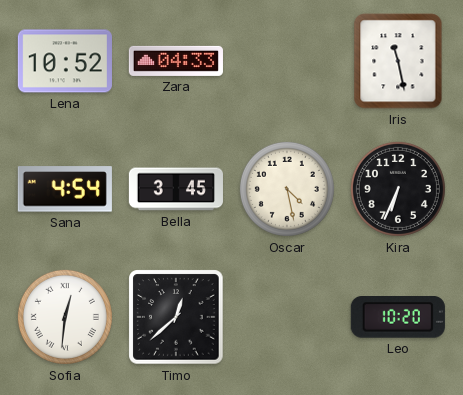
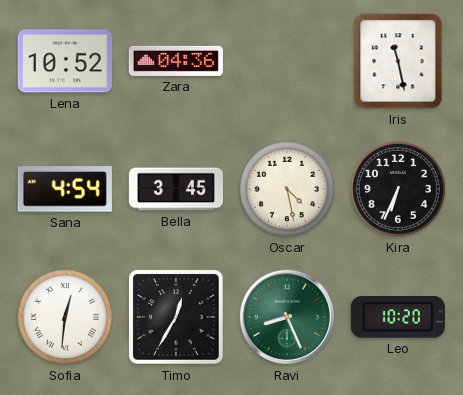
Zara: 04:33 -> 04:36 (176, 61)
Timo: 12:38 -> 12:35 (176, 317)
Ravi: none -> 8:26 (287, 317)
